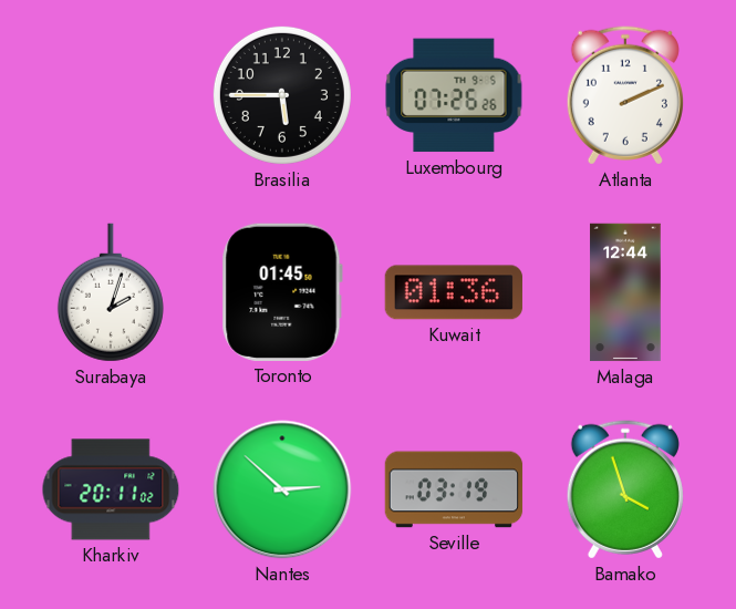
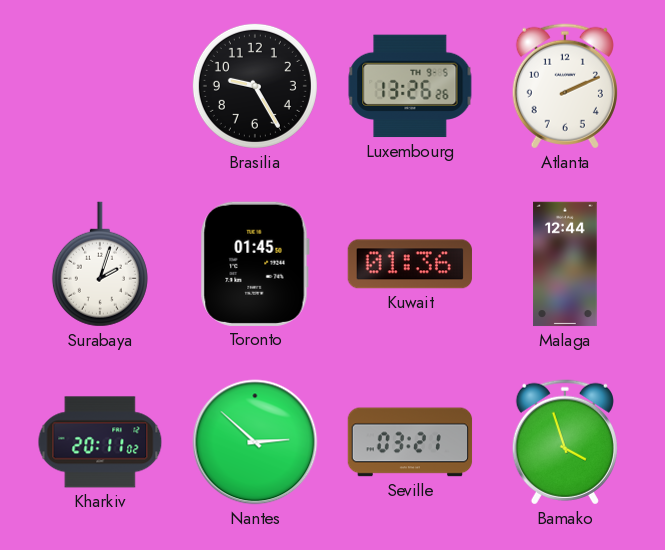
Brasilia: 5:45 -> 9:25 (255, 86)
Luxembourg: 07:26 -> 13:26 (410, 86)
Seville: 03:19 -> 03:21 (410, 442)
